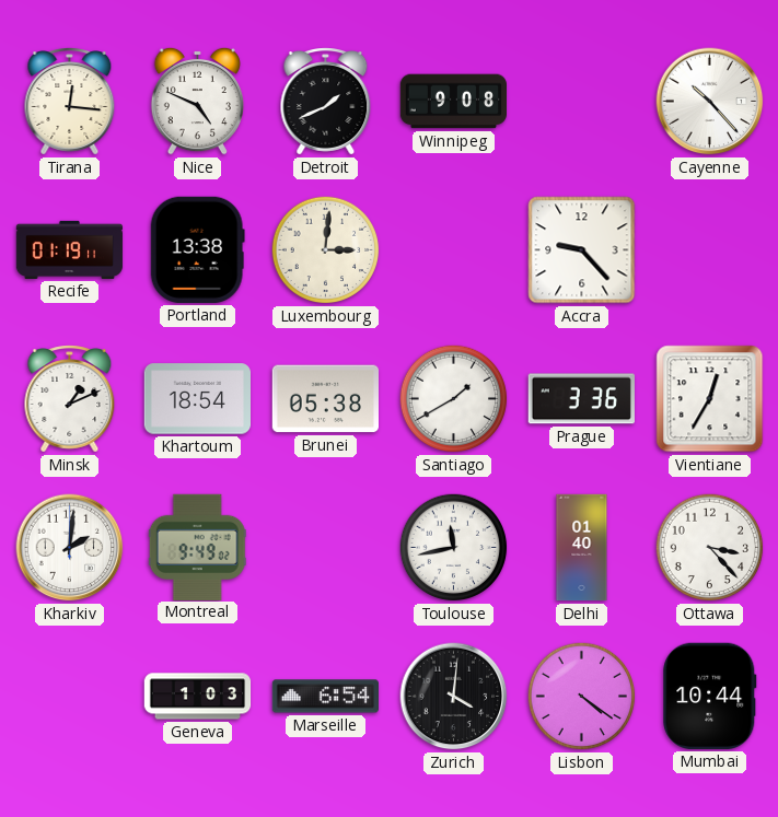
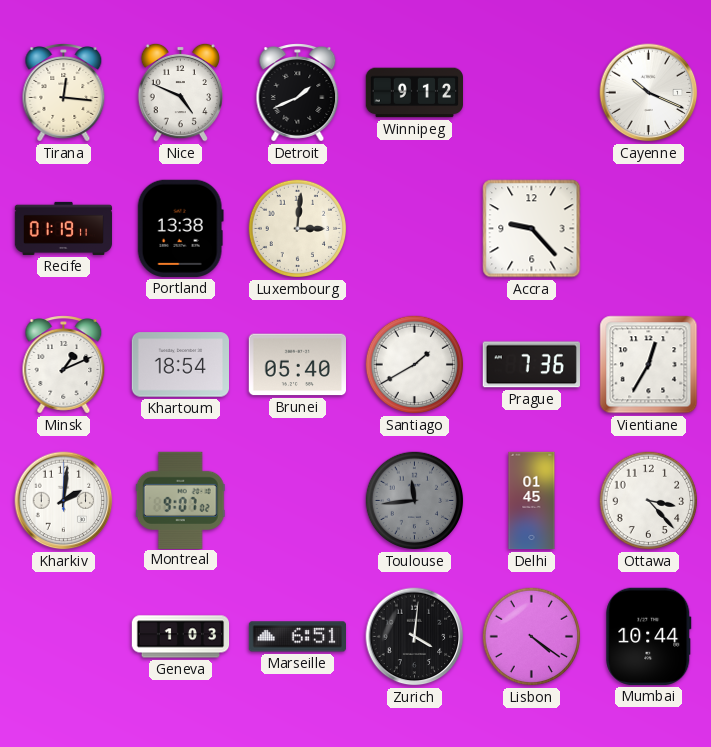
Winnipeg: 9:08 -> 9:12 (414, 93)
Cayenne: 10:23 -> 10:19 (649, 93)
Brunei: 05:38 -> 05:40 (297, 365)
Prague: 3:36 -> 7:36 (531, 365)
Montreal: 9:49 -> 9:07 (180, 500)
Toulouse: 11:43 -> 11:44 (415, 501)
Toulouse dial: white -> grey (415, 501)
Delhi: 01:40 -> 01:45 (532, 501)
Marseille: 6:54 -> 6:51 (297, 637)
